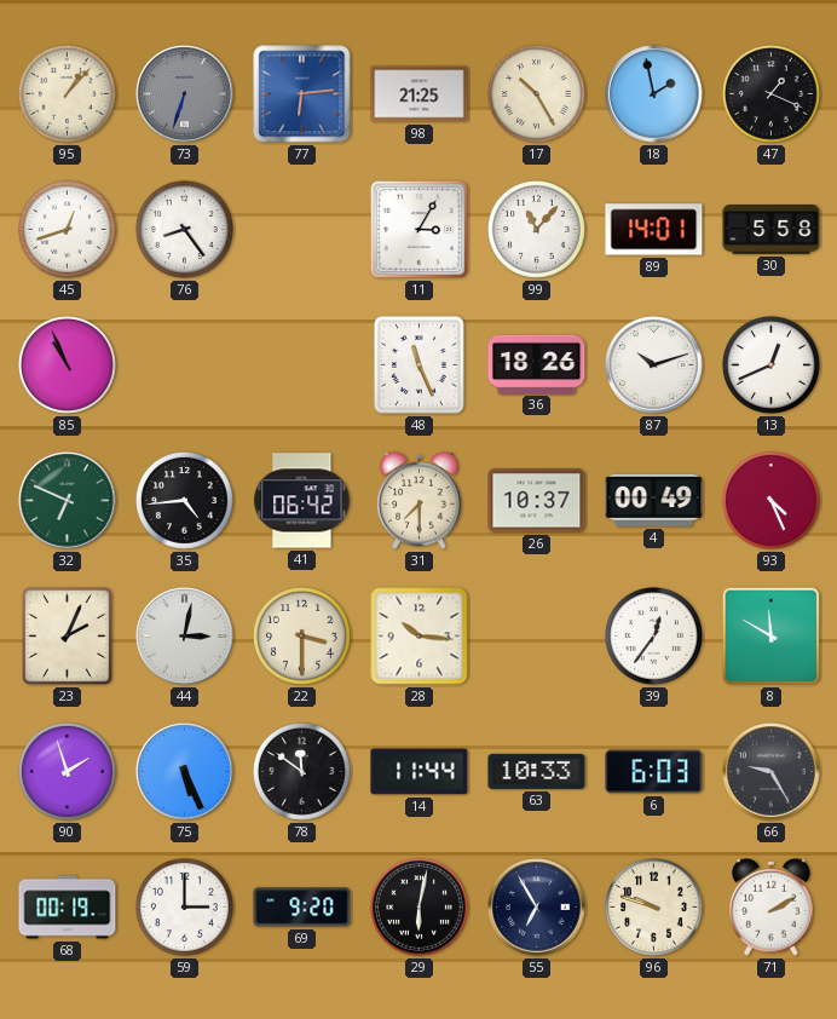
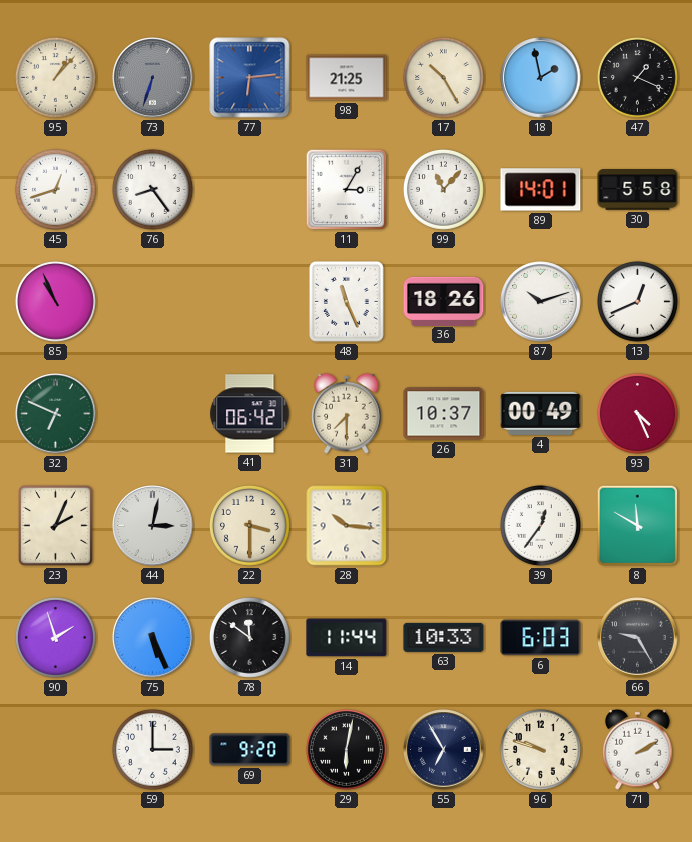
35: 4:44 -> none (184, 500)
68: 00:19 -> none (68, 908)
